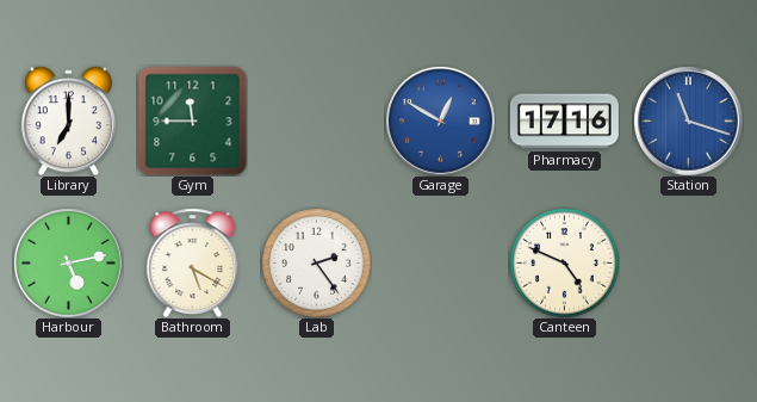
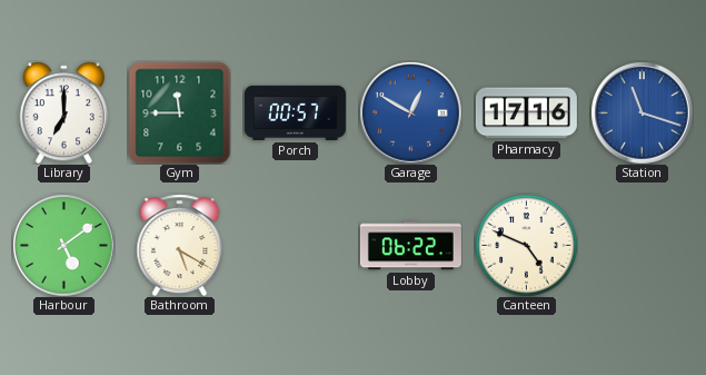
Porch: none -> 00:57 (295, 112)
Harbour: 5:13 -> 5:09 (63, 245)
Lab: 2:24 -> none (316, 262)
Lobby: none -> 06:22 (410, 246)
